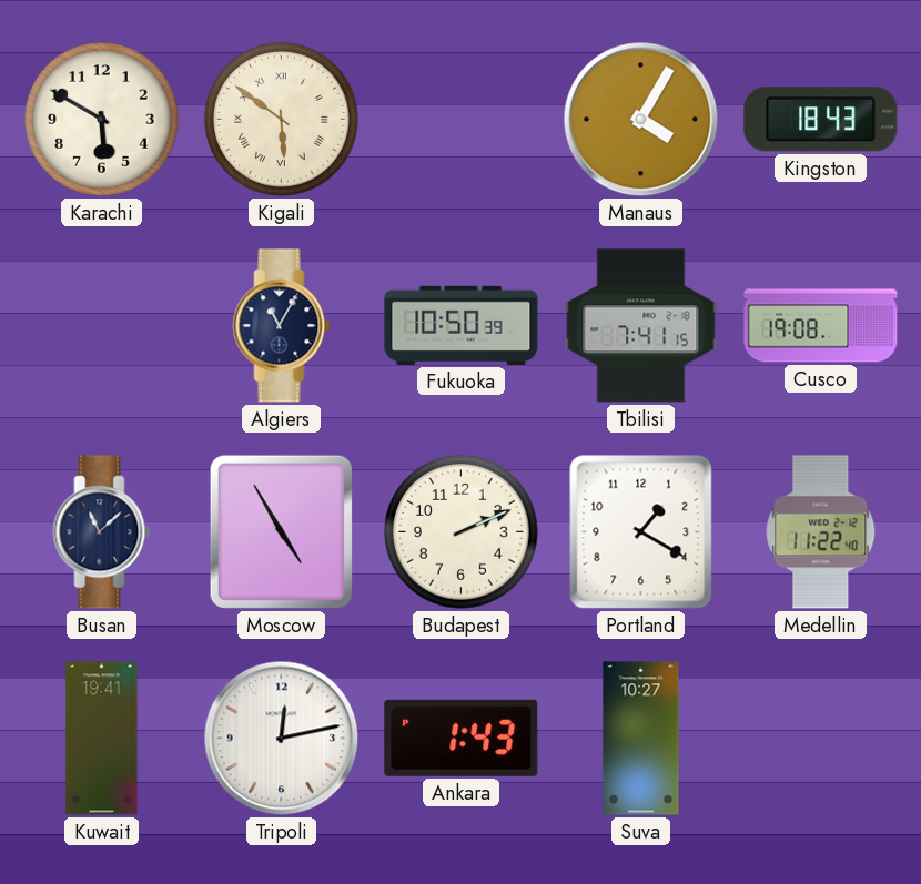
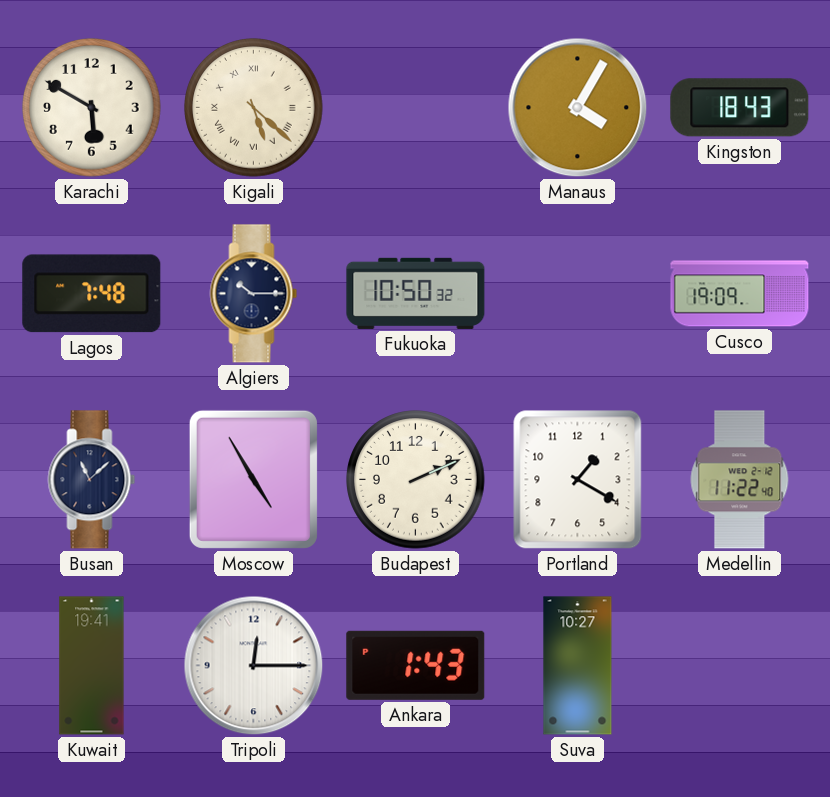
Kigali: 5:51 -> 5:22 (254, 108)
Lagos: none -> 7:48 (92, 294)
Algiers: 11:05 -> 10:15 (254, 294)
Fukuoka: 10:50:39 -> 10:50:32 (416, 293)
Tbilisi: 7:41 -> none (641, 326)
Cusco: 19:08 -> 19:09 (740, 294)
Tripoli: 12:13 -> 12:15 (254, 666)
